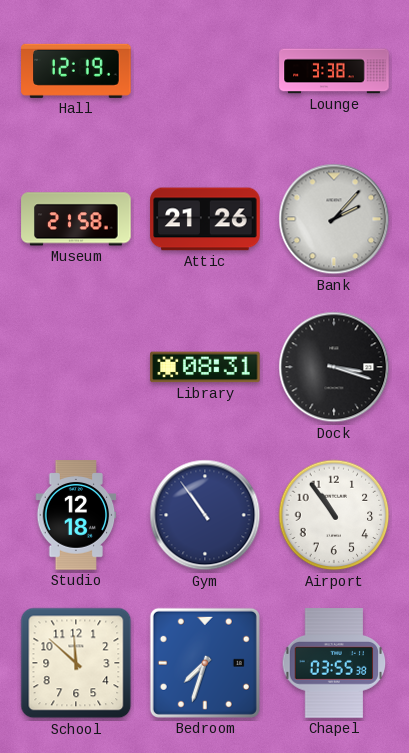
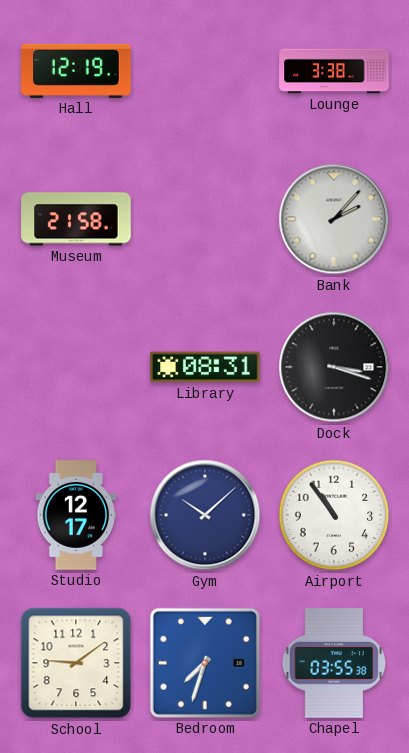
Attic: 21:26 -> none (205, 219)
Studio: 12:18 -> 12:17 (76, 515)
Gym: 10:54 -> 10:08 (205, 515)
School: 11:52 -> 9:09 (76, 663)
